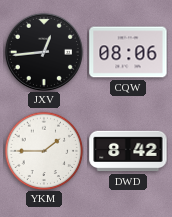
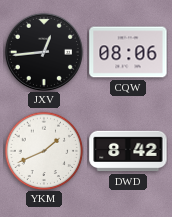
YKM: 1:45 -> 1:41 (44, 151)
